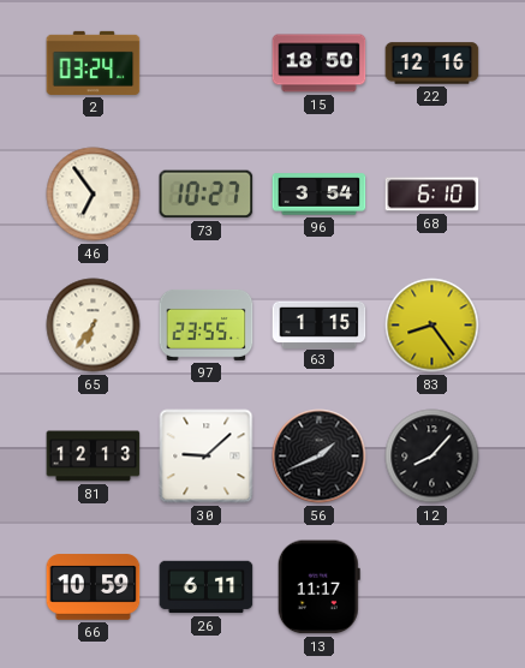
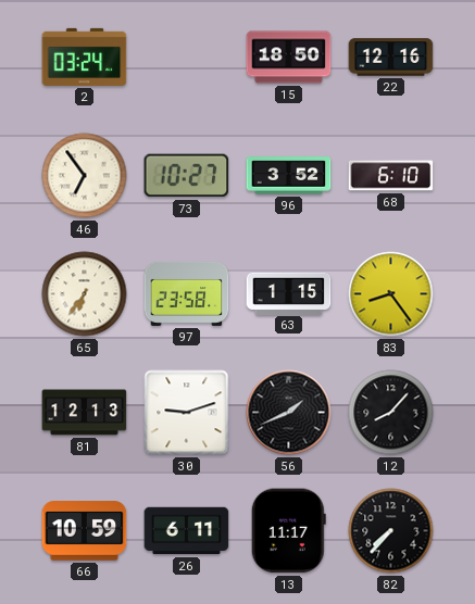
96: 3:54 -> 3:52 (289, 176)
97: 23:55 -> 23:58 (187, 293)
30: 9:08 -> 9:12 (187, 413)
82: none -> 7:37 (391, 531)
